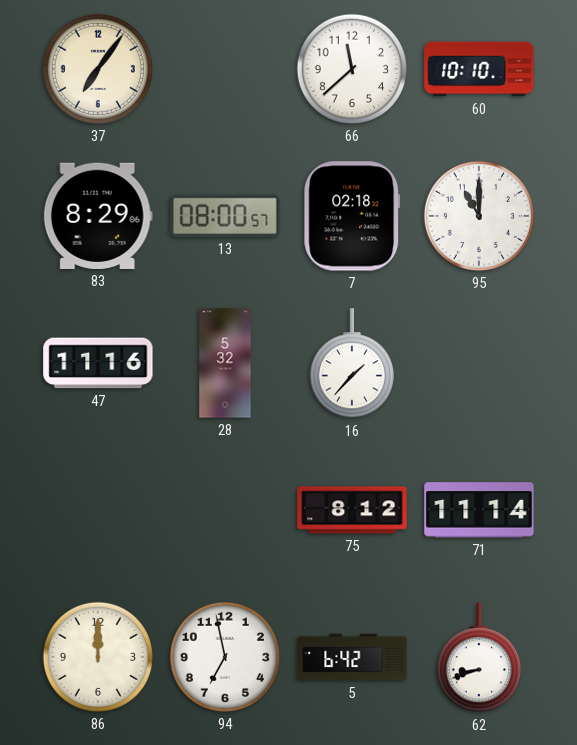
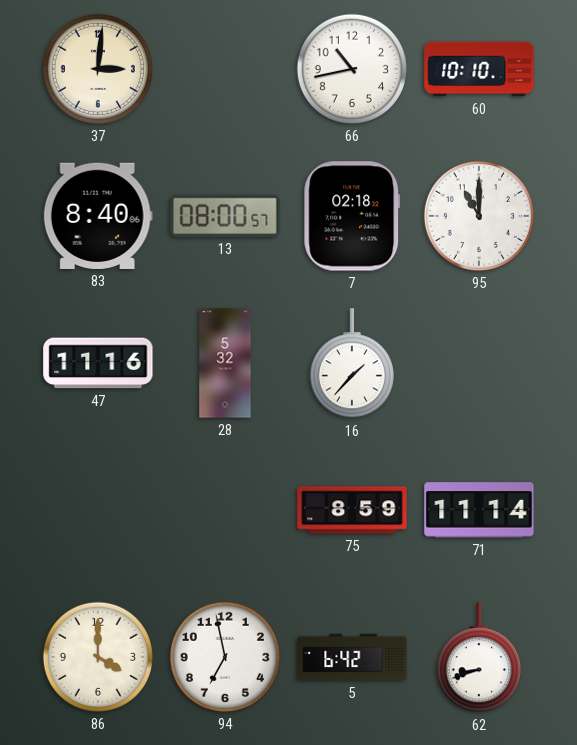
37: 7:06 -> 3:01 (98, 69)
66: 11:38 -> 10:43 (352, 69)
83: 8:29 -> 8:40 (98, 216)
75: 8:12 -> 8:59 (352, 510)
86: 12:00 -> 4:00 (98, 657)
